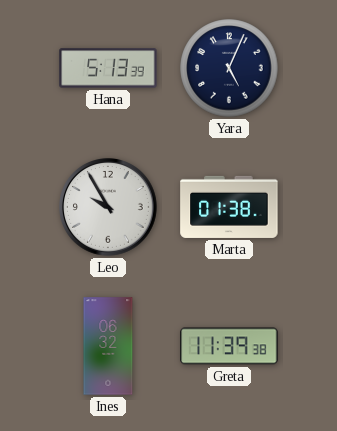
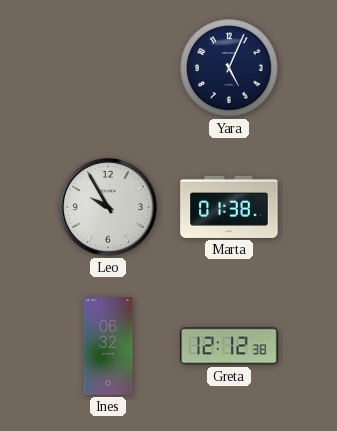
Hana: 5:13 -> none (108, 68)
Greta: 11:39 -> 12:12 (229, 346)
